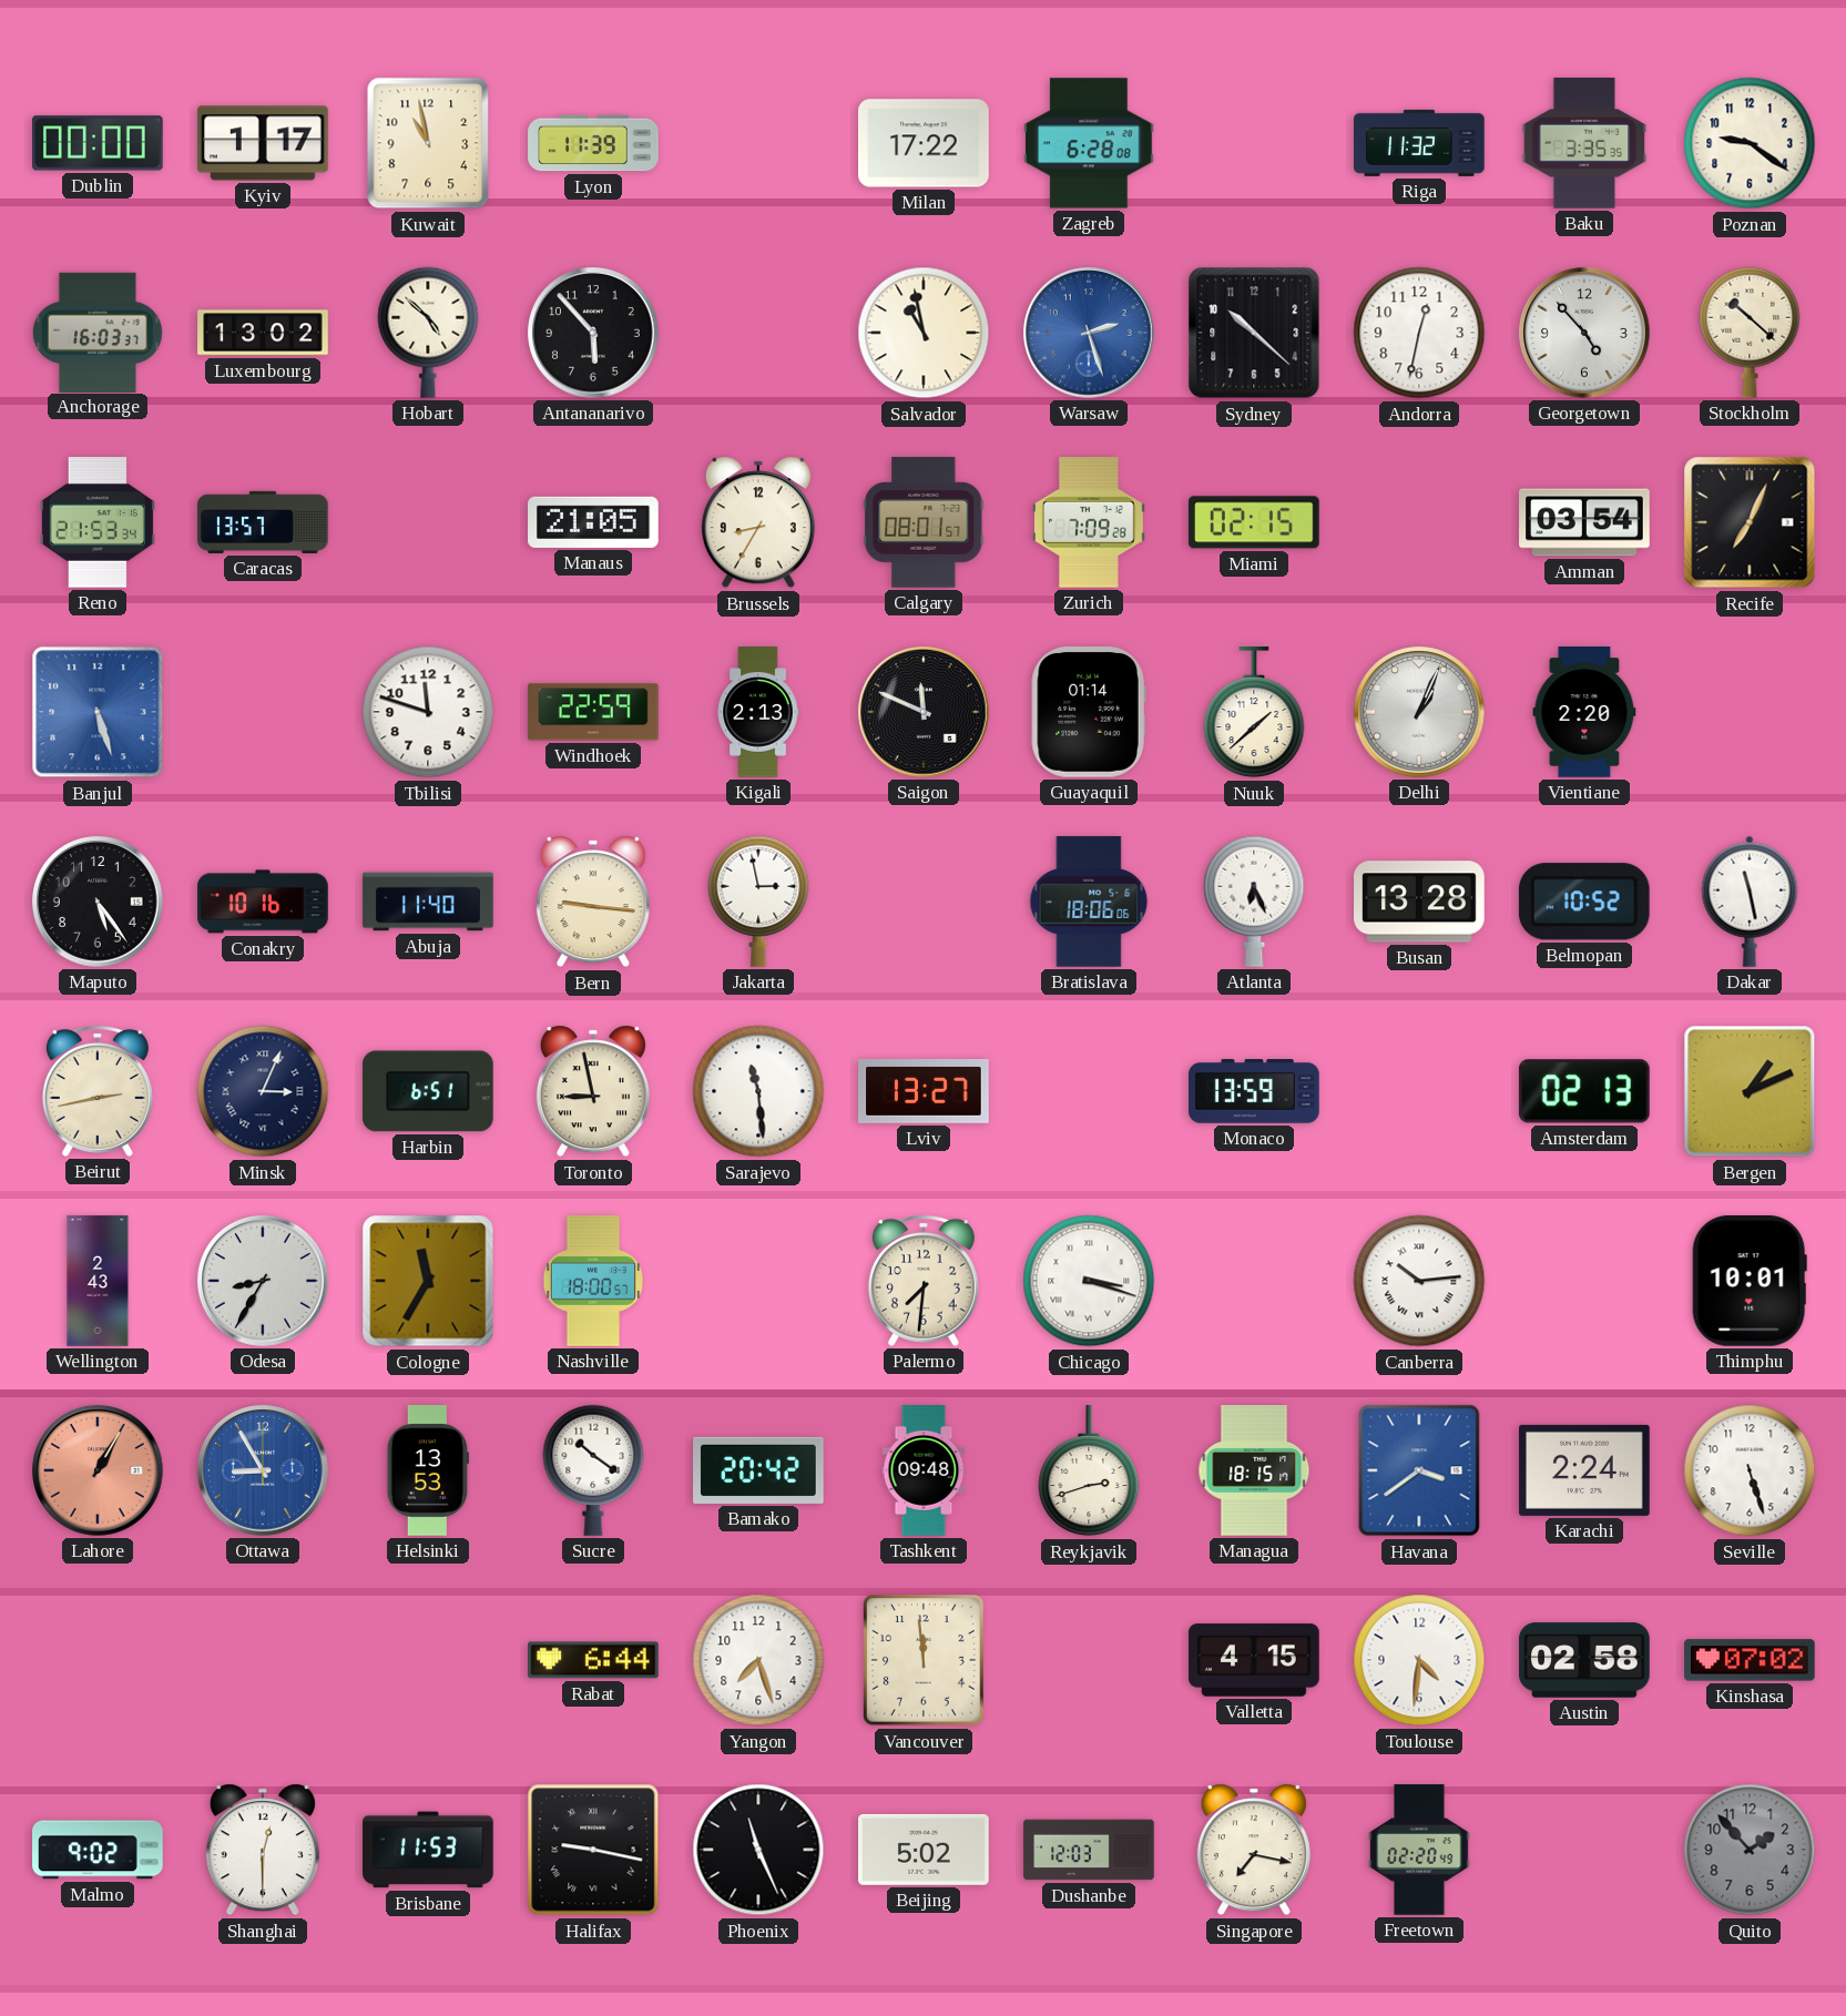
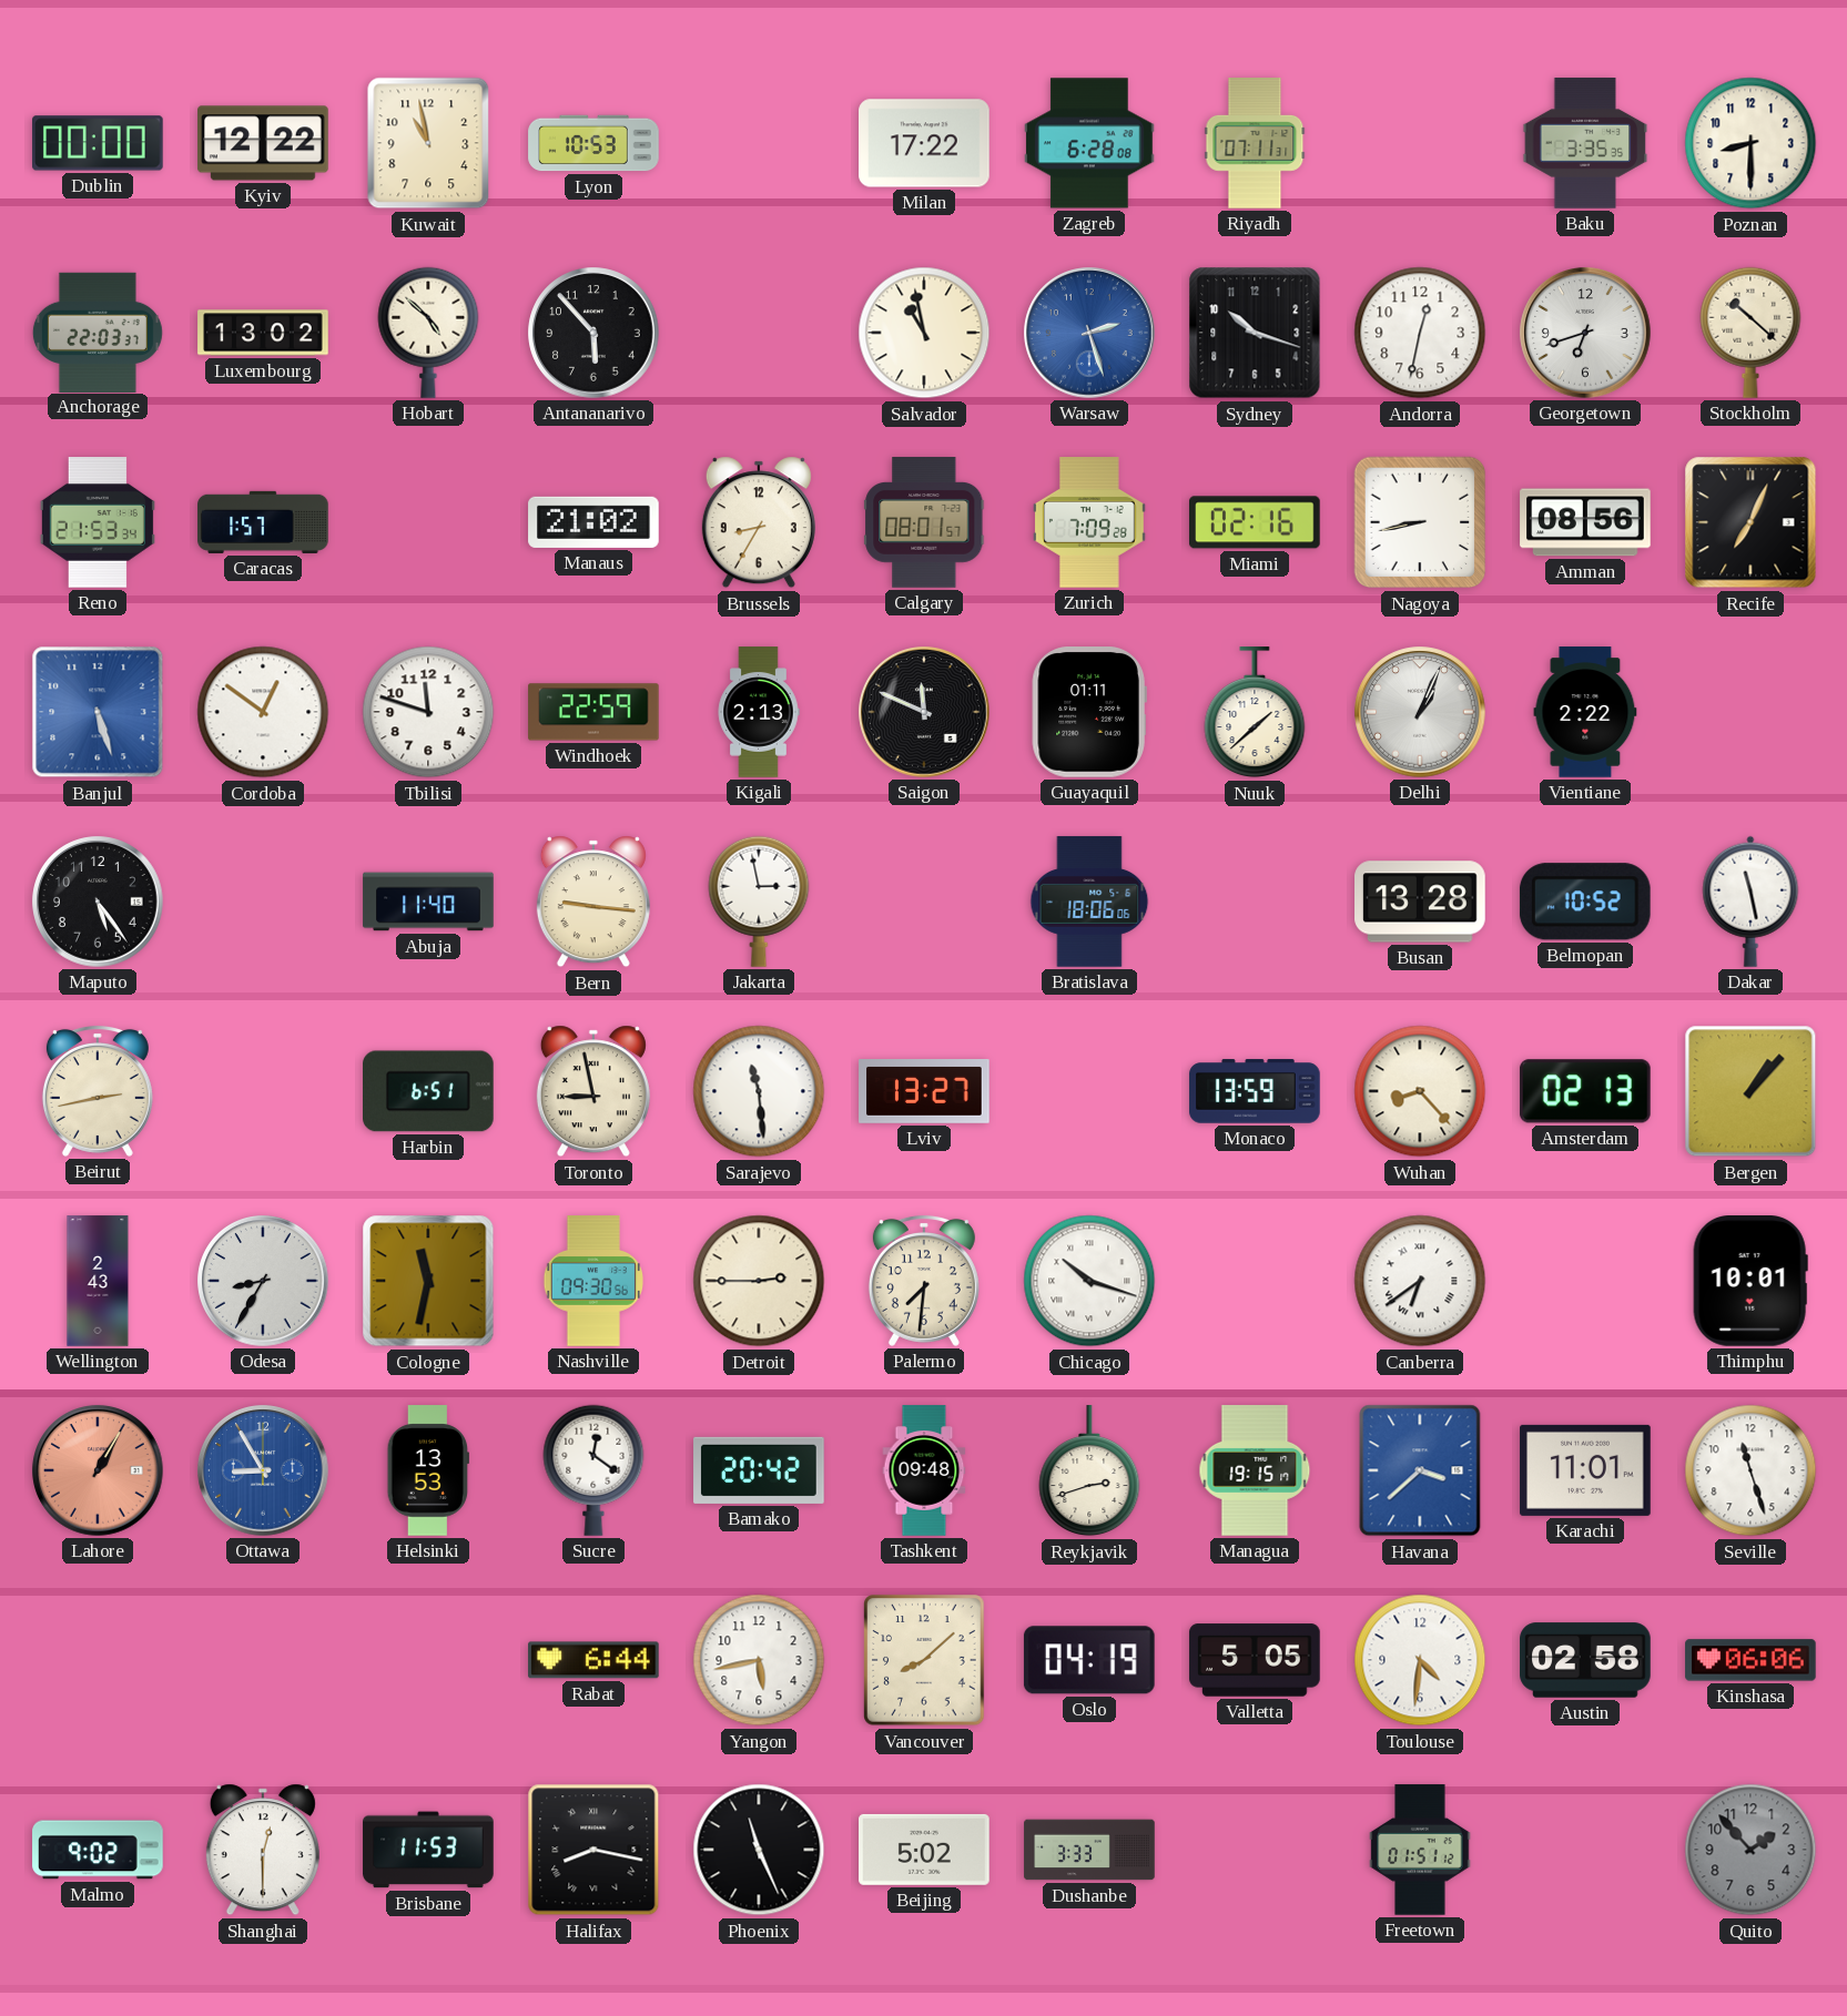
Kyiv: 1:17 -> 12:22 (263, 143)
Lyon: 11:39 -> 10:53 (593, 143)
Riyadh: none -> 07:11 (1255, 143)
Riga: 11:32 -> none (1419, 143)
Poznan: 9:21 -> 8:30 (1750, 143)
Anchorage: 16:03 -> 22:03 (98, 332)
Sydney: 10:22 -> 10:18 (1255, 333)
Georgetown: 4:53 -> 6:42 (1585, 333)
Caracas: 13:57 -> 1:57 (263, 522)
Manaus: 21:05 -> 21:02 (593, 522)
Miami: 02:15 -> 02:16 (1256, 522)
Nagoya: none -> 8:43 (1420, 522)
Amman: 03:54 -> 08:56 (1585, 522)
Cordoba: none -> 12:51 (263, 712)
Guayaquil: 01:14 -> 01:11 (1089, 713)
Vientiane: 2:20 -> 2:22 (1585, 712)
Conakry: 10:16 -> none (263, 902)
Atlanta: 6:26 -> none (1254, 902)
Minsk: 3:04 -> none (263, 1091)
Wuhan: none -> 8:23 (1420, 1091)
Bergen: 1:11 -> 1:07 (1750, 1091)
Cologne: 11:35 -> 11:32 (428, 1281)
Nashville: 18:00 -> 09:30 (592, 1281)
Detroit: none -> 2:45 (759, 1281)
Chicago: 3:18 -> 10:18 (1089, 1281)
Canberra: 10:14 -> 6:39 (1420, 1281)
Sucre: 10:21 -> 12:21 (593, 1470)
Managua: 18:15 -> 19:15 (1255, 1470)
Havana: 3:39 -> 3:38 (1420, 1470)
Karachi: 2:24 -> 11:01 (1585, 1470)
Seville: 5:27 -> 11:27 (1750, 1470)
Yangon: 7:27 -> 5:43 (759, 1660)
Vancouver: 11:59 -> 8:08 (924, 1660)
Oslo: none -> 04:19 (1089, 1660)
Valletta: 4:15 -> 5:05 (1255, 1660)
Kinshasa: 07:02 -> 06:06 (1750, 1660)
Halifax: 9:17 -> 8:17 (593, 1850)
Dushanbe: 12:03 -> 3:33 (1089, 1850)
Singapore: 7:17 -> none (1254, 1850)
Freetown: 02:20 -> 01:51 (1420, 1850)
